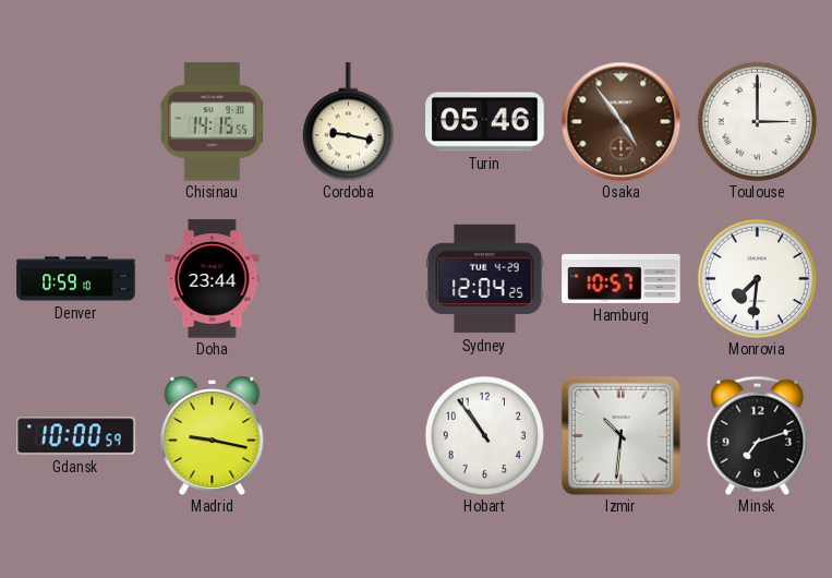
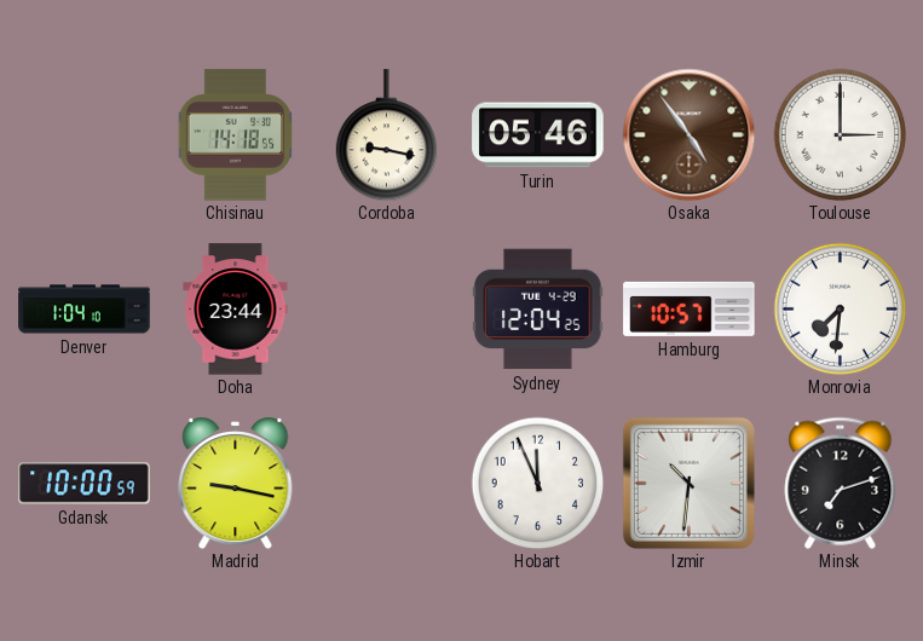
Chisinau: 14:15 -> 14:18 (236, 135)
Denver: 0:59 -> 1:04 (85, 310)
Hobart: 10:54 -> 11:56 (537, 483)
